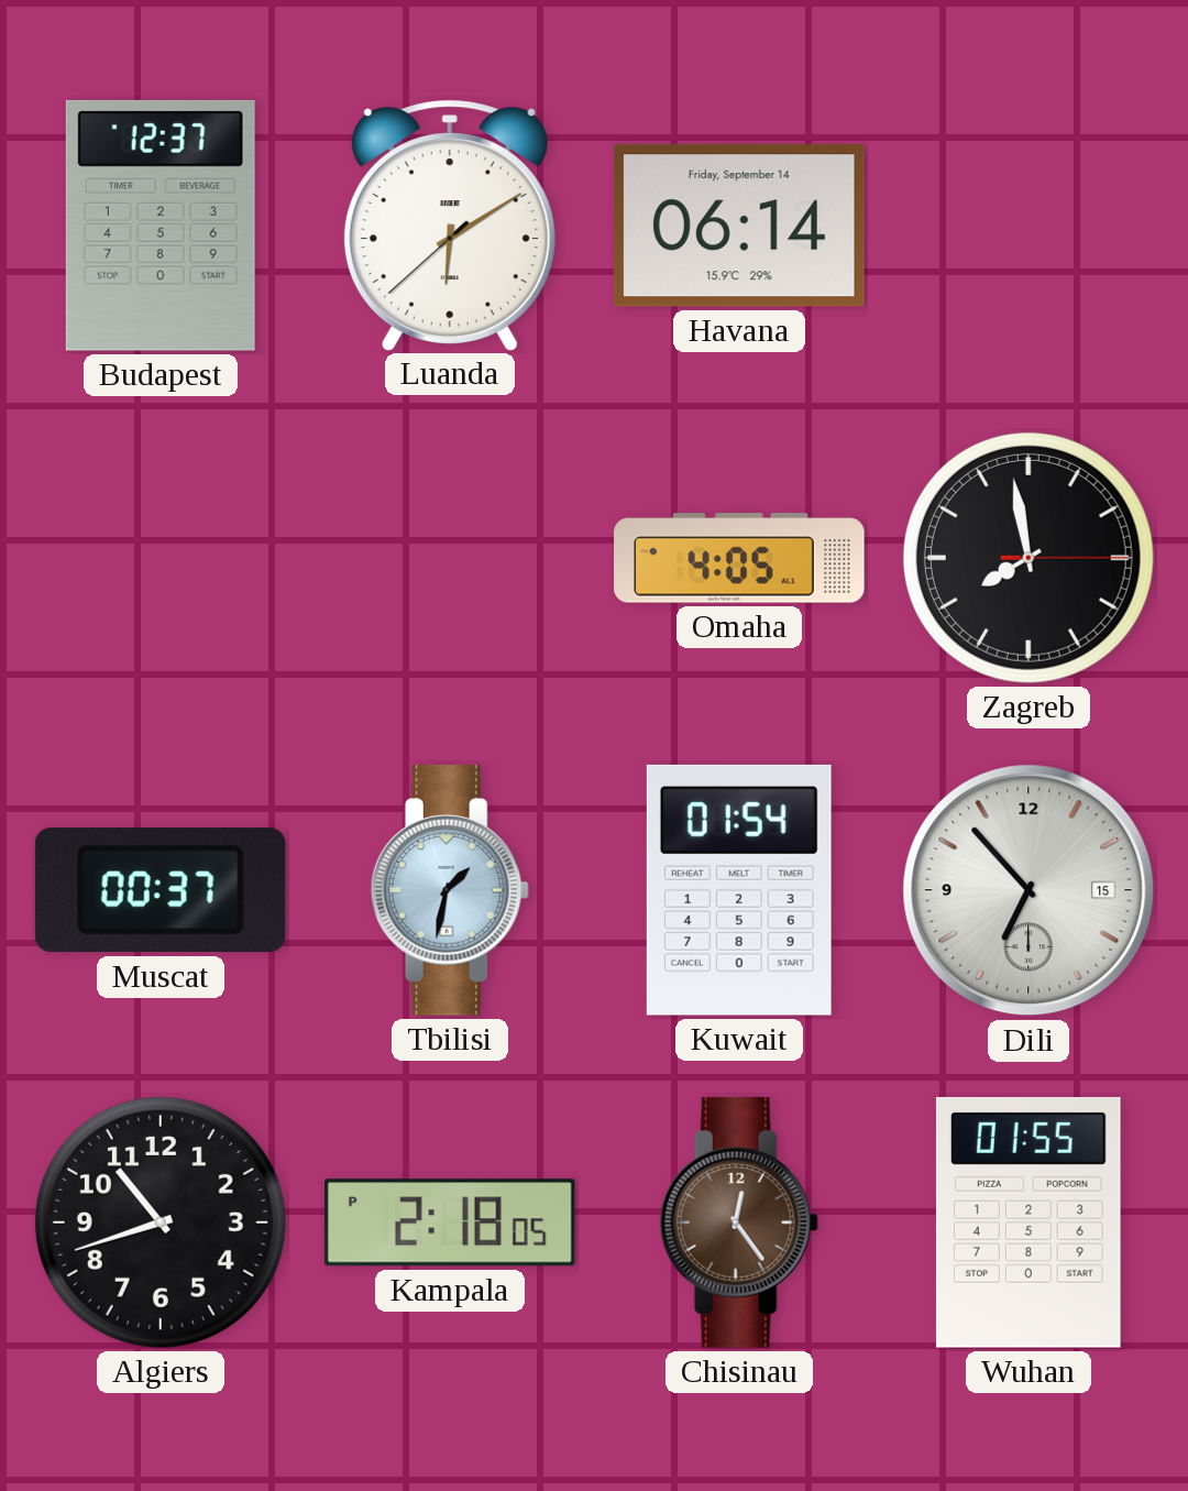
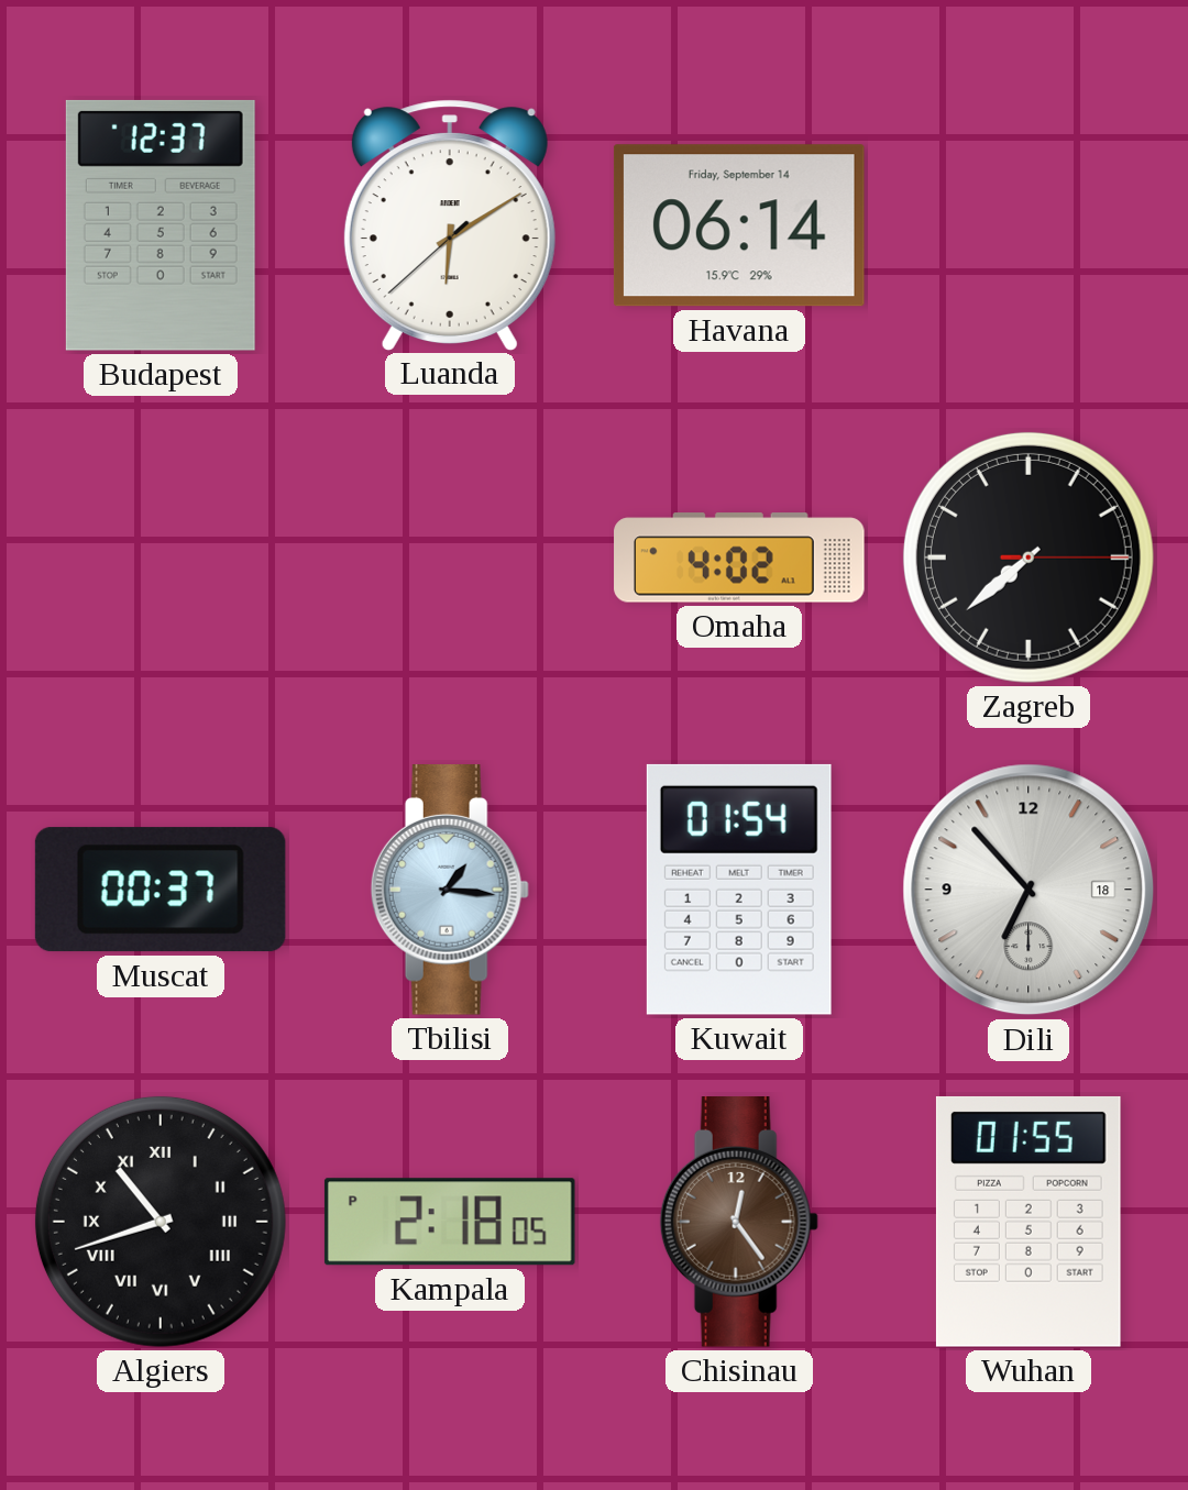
Omaha: 4:05 -> 4:02 (739, 558)
Zagreb: 7:58 -> 7:38 (1028, 558)
Tbilisi: 1:32 -> 1:16 (450, 891)
Dili date: 15 -> 18 (1028, 890)
Algiers numerals: Arabic -> Roman (161, 1222)
